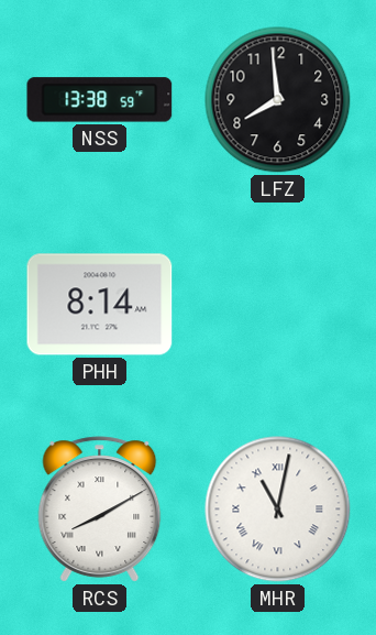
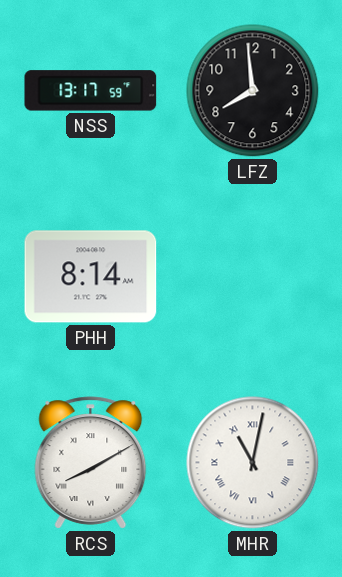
NSS: 13:38 -> 13:17 (91, 91)
